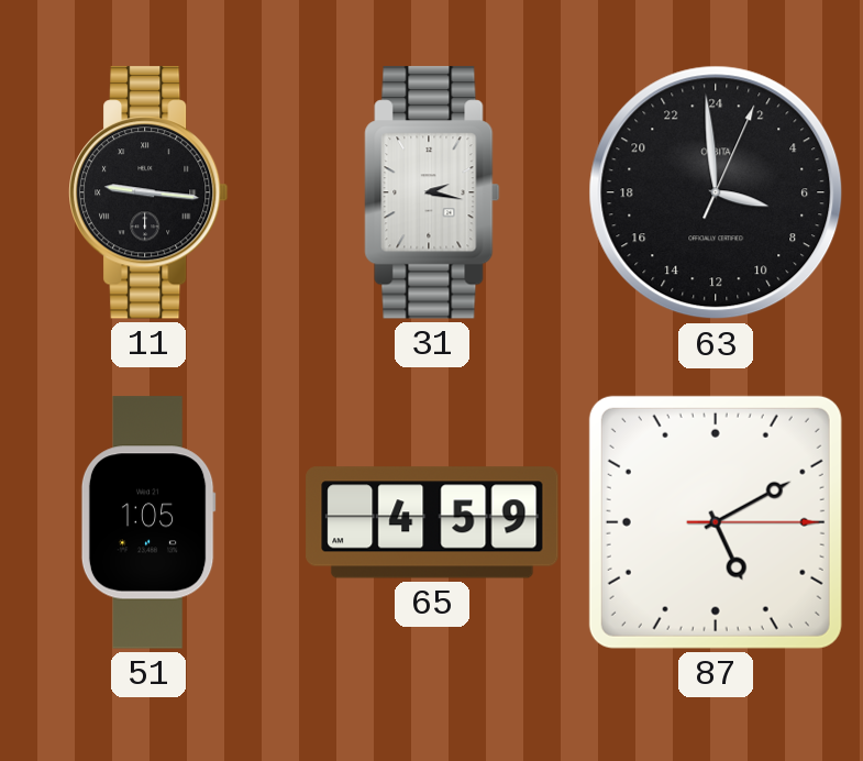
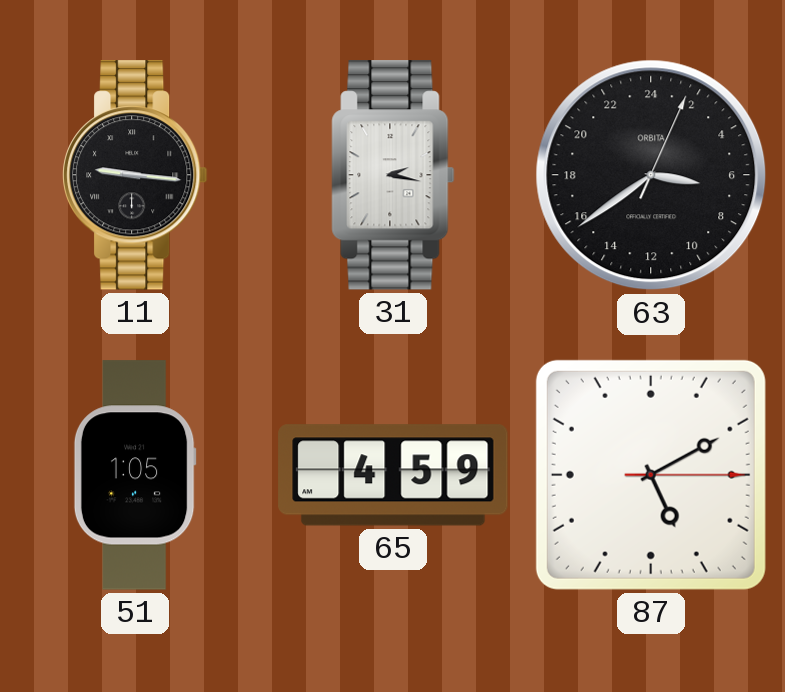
63: 6:59 -> 6:39 (651, 175)
